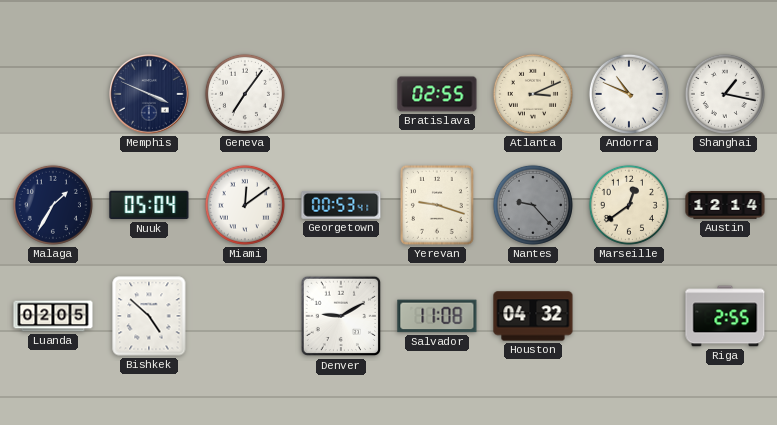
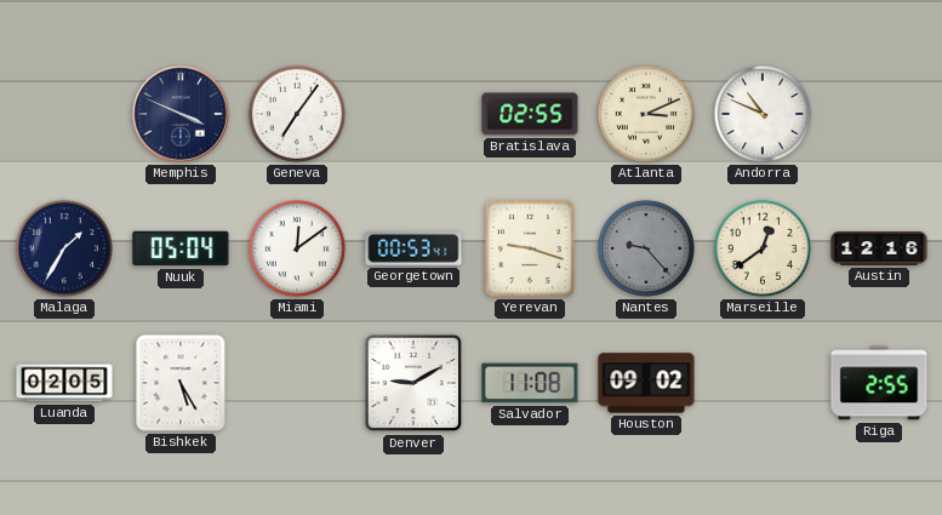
Shanghai: 1:17 -> none (725, 94)
Austin: 12:14 -> 12:16 (879, 248)
Bishkek: 4:52 -> 5:25 (181, 383)
Houston: 04:32 -> 09:02 (646, 383)
